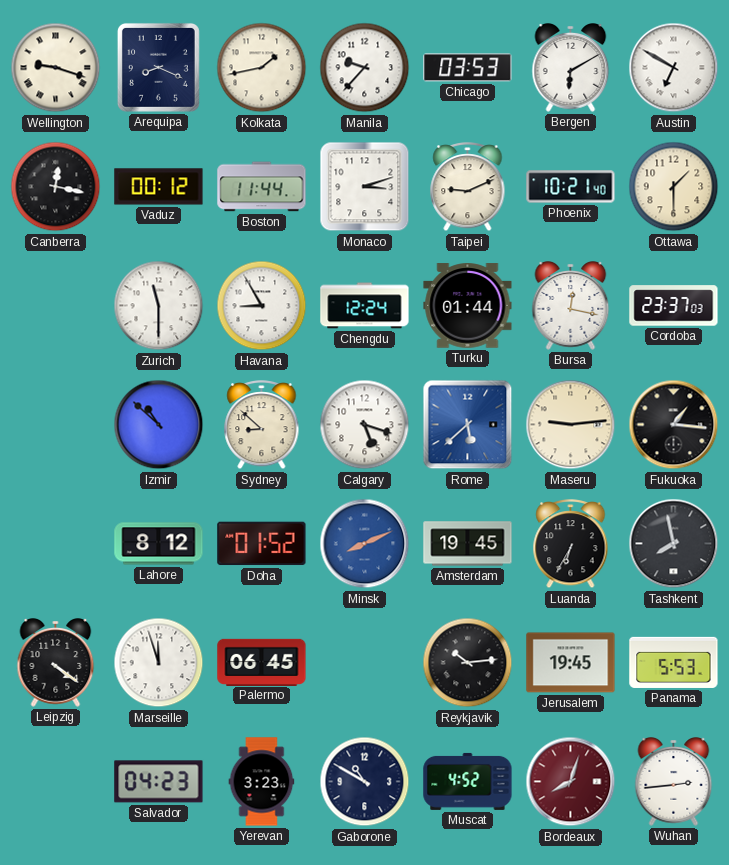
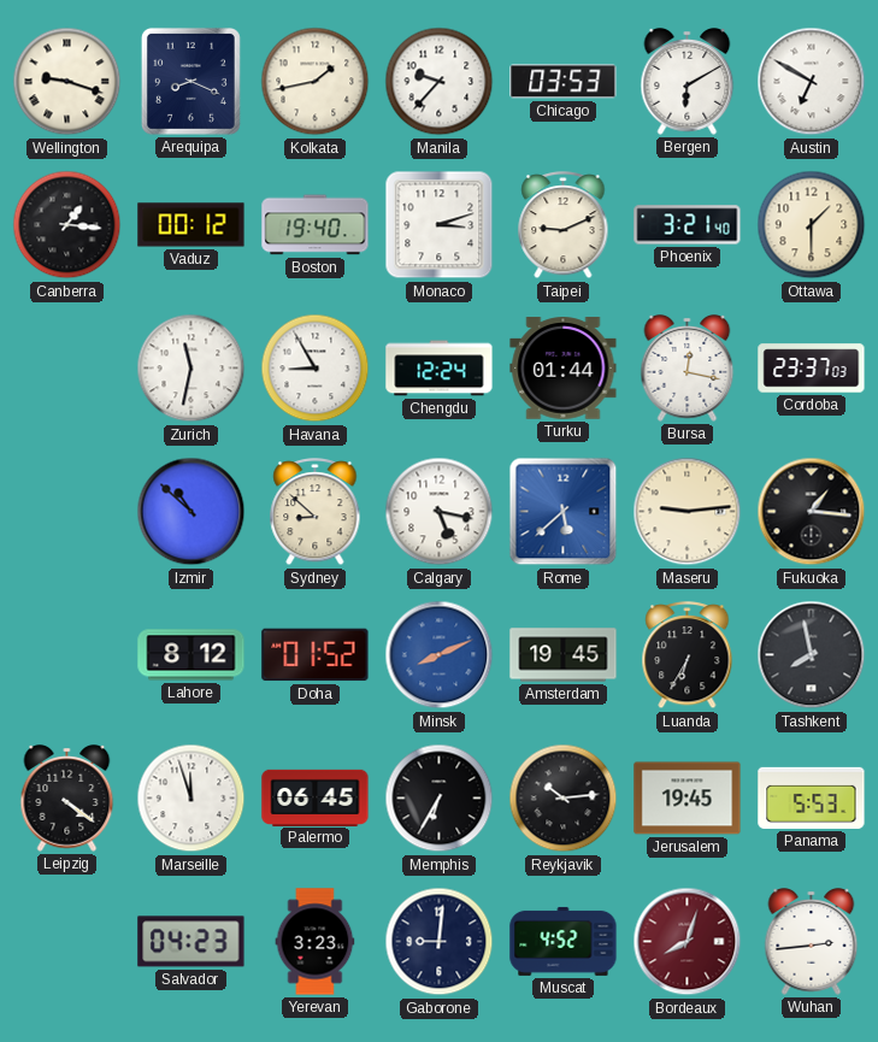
Canberra: 12:17 -> 1:16 (67, 225)
Boston: 11:44 -> 19:40 (316, 225)
Phoenix: 10:21 -> 3:21 (688, 225)
Zurich: 11:30 -> 11:32 (191, 369)
Calgary: 5:18 -> 5:17 (440, 512)
Memphis: none -> 6:35 (440, 799)
Gaborone: 10:50 -> 9:01 (440, 942)
